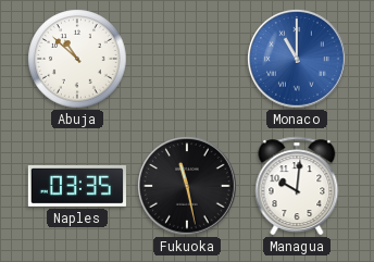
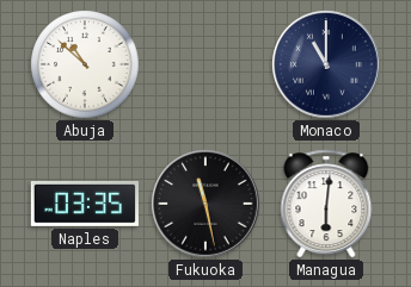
Monaco dial: blue -> navy (327, 65)
Managua: 10:01 -> 6:01 (326, 204)
